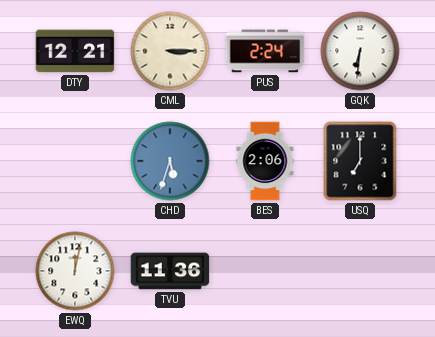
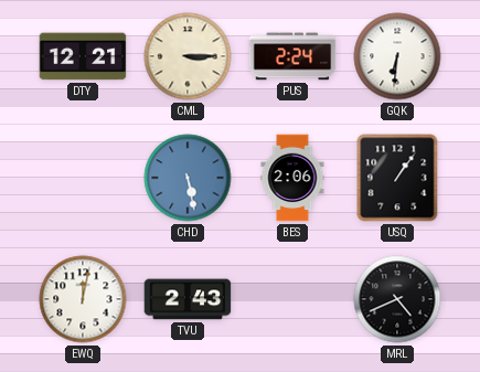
CHD: 5:33 -> 5:28 (188, 178)
USQ: 7:00 -> 1:06 (397, 178)
TVU: 11:36 -> 2:43 (188, 299)
MRL: none -> 4:41 (397, 299)
